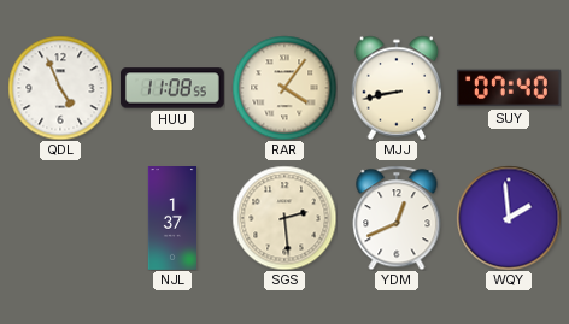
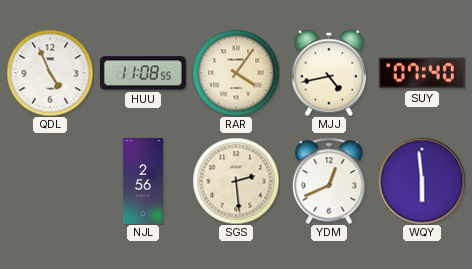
MJJ: 8:43 -> 4:43 (329, 73)
NJL: 1:37 -> 2:56 (142, 182)
WQY: 1:59 -> 5:59 (422, 181)
